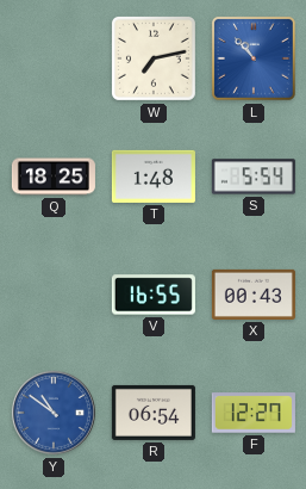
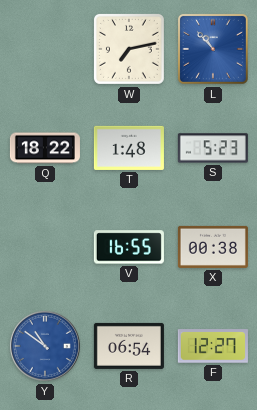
Q: 18:25 -> 18:22 (45, 148)
S: 5:54 -> 5:23 (213, 148)
X: 00:43 -> 00:38 (213, 247)
